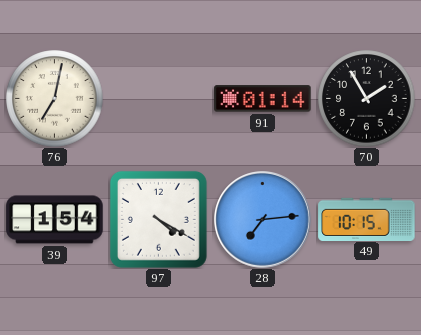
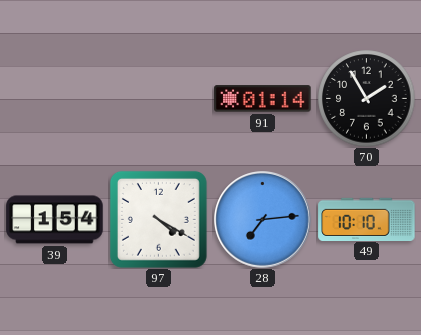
76: 7:02 -> none (55, 99)
49: 10:15 -> 10:10 (367, 219)
